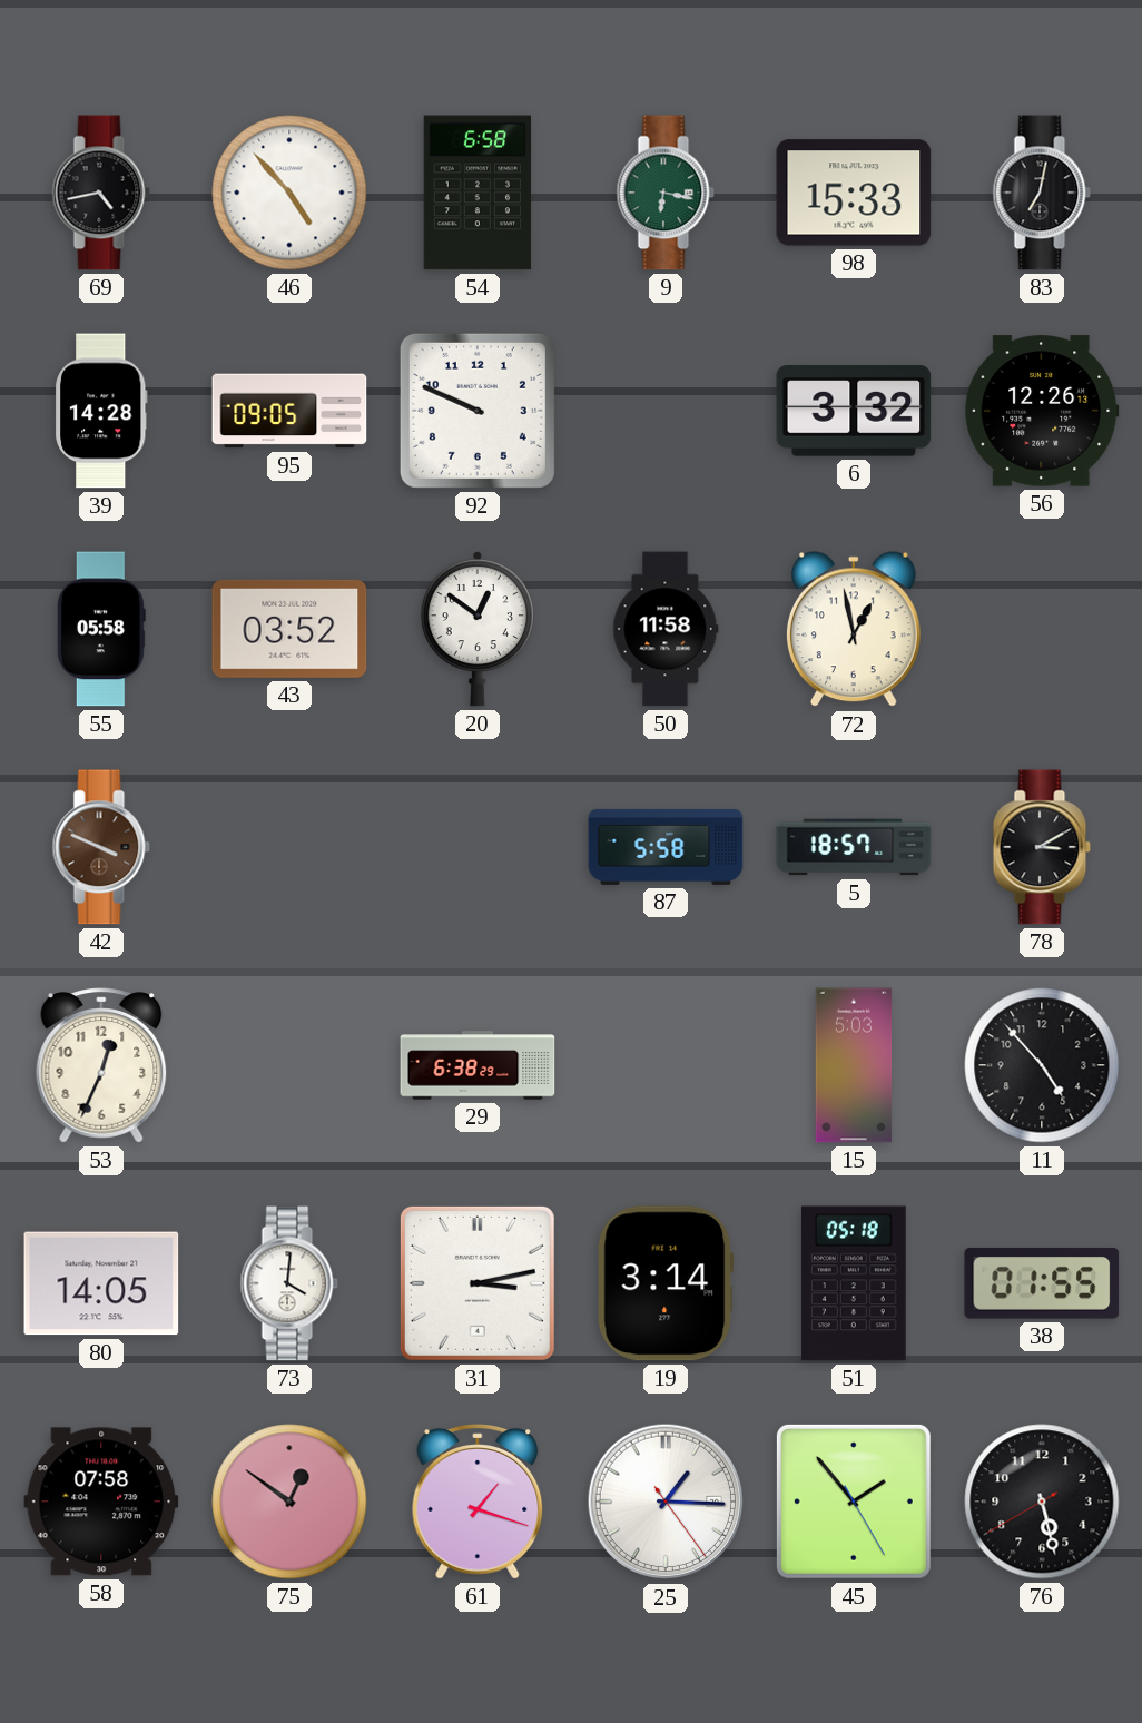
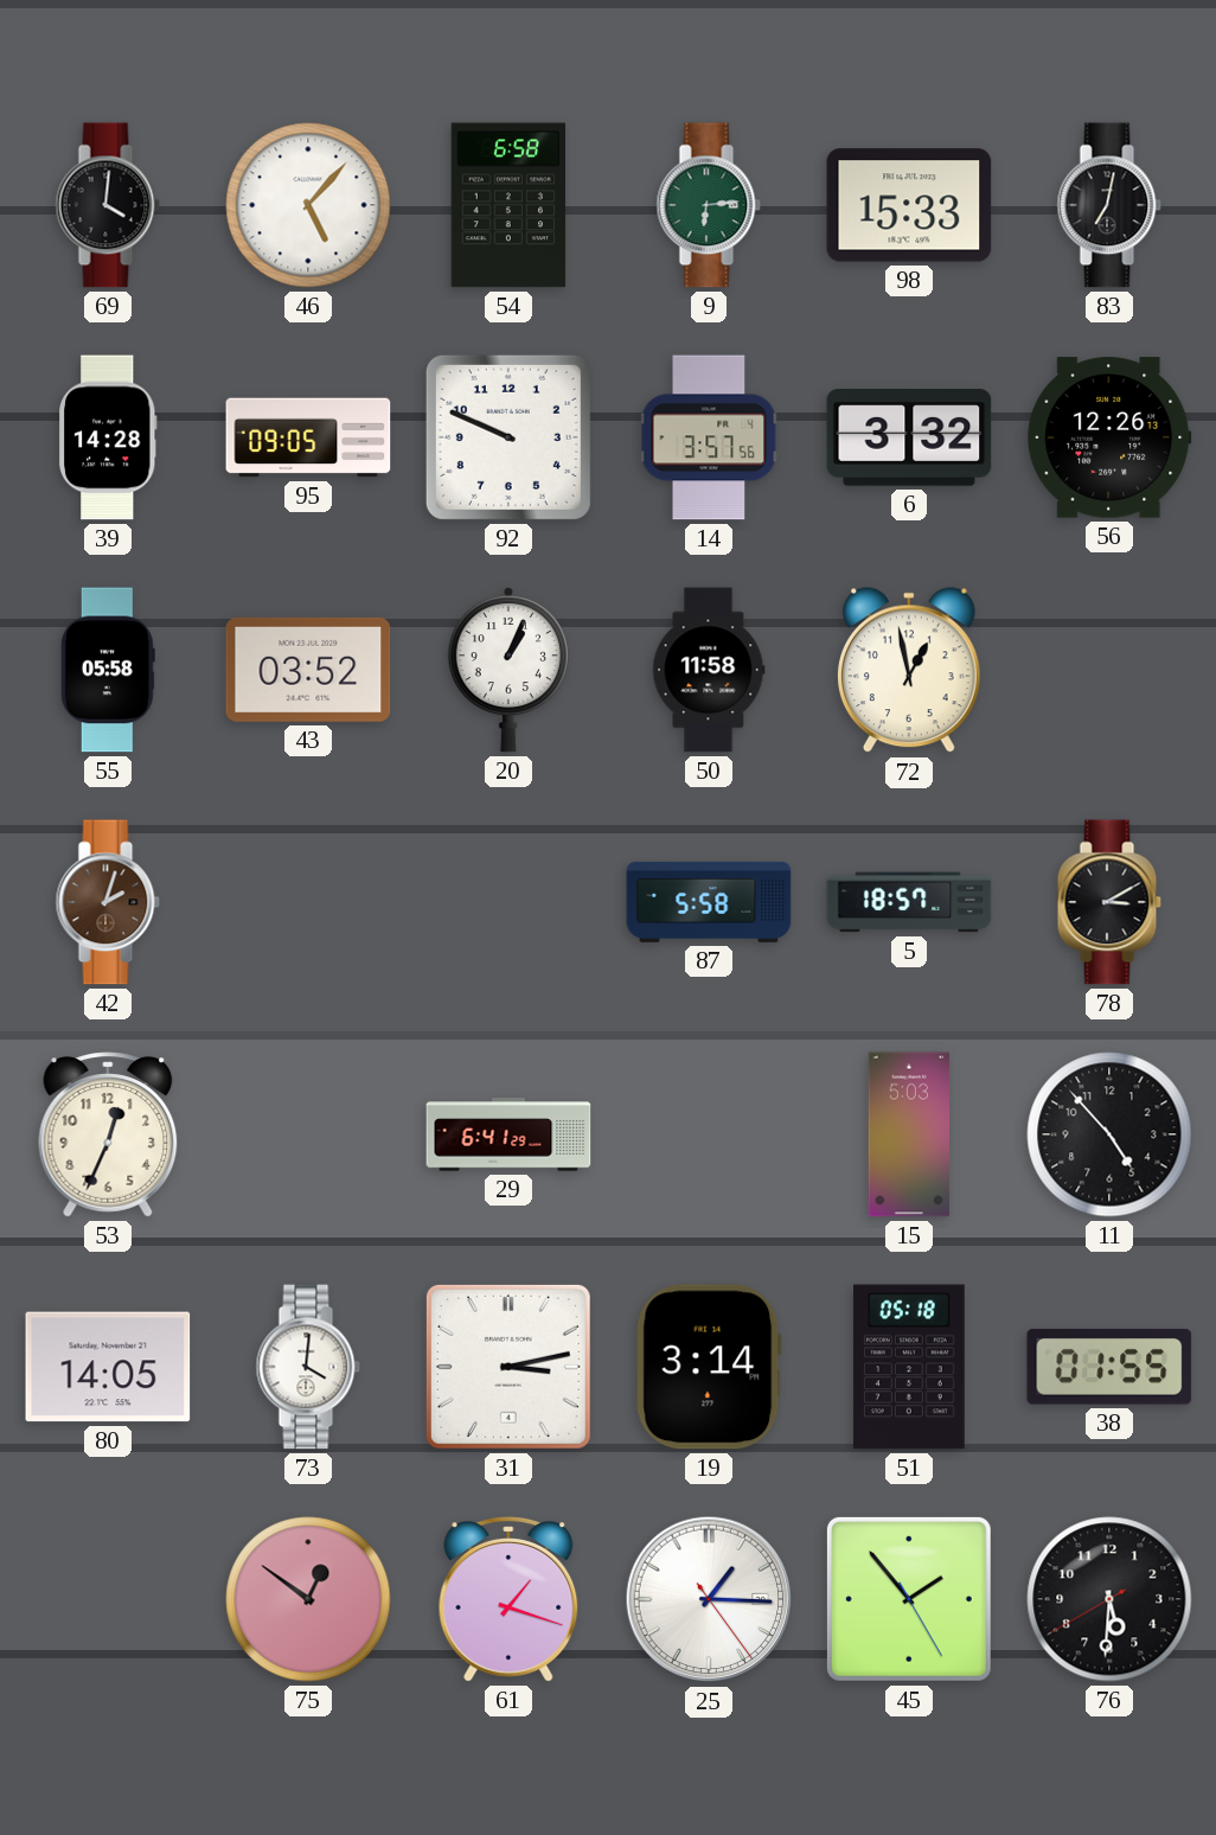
69: 4:43 -> 4:01 (108, 205)
46: 4:53 -> 5:07 (308, 205)
9: 6:17 -> 6:14 (709, 205)
14: none -> 3:57 (709, 437)
20: 12:51 -> 1:04 (508, 670)
42: 3:49 -> 2:03 (108, 902)
29: 6:38 -> 6:41 (508, 1134)
58: 07:58 -> none (101, 1502)
76: 5:27 -> 5:30 (1109, 1599)
